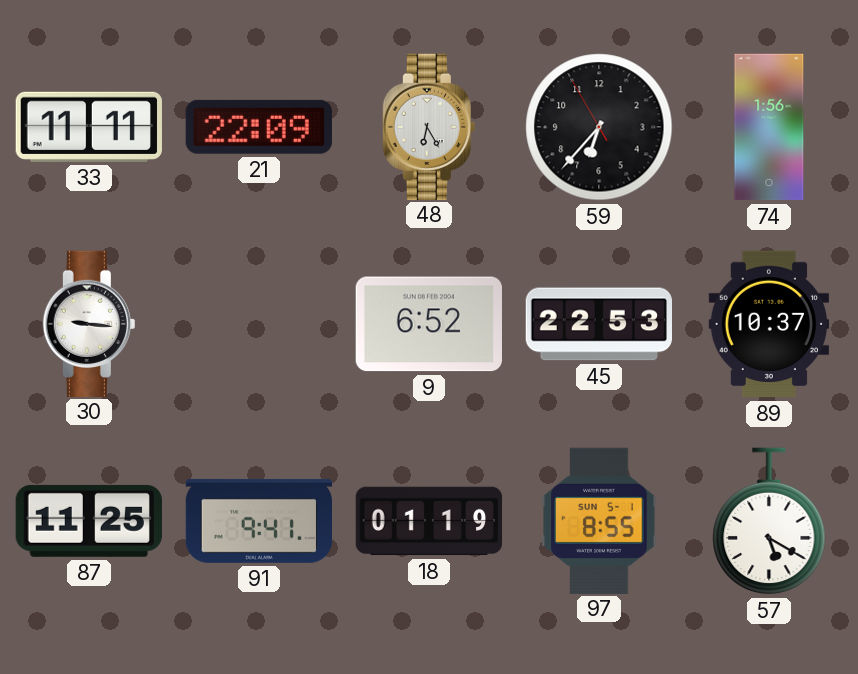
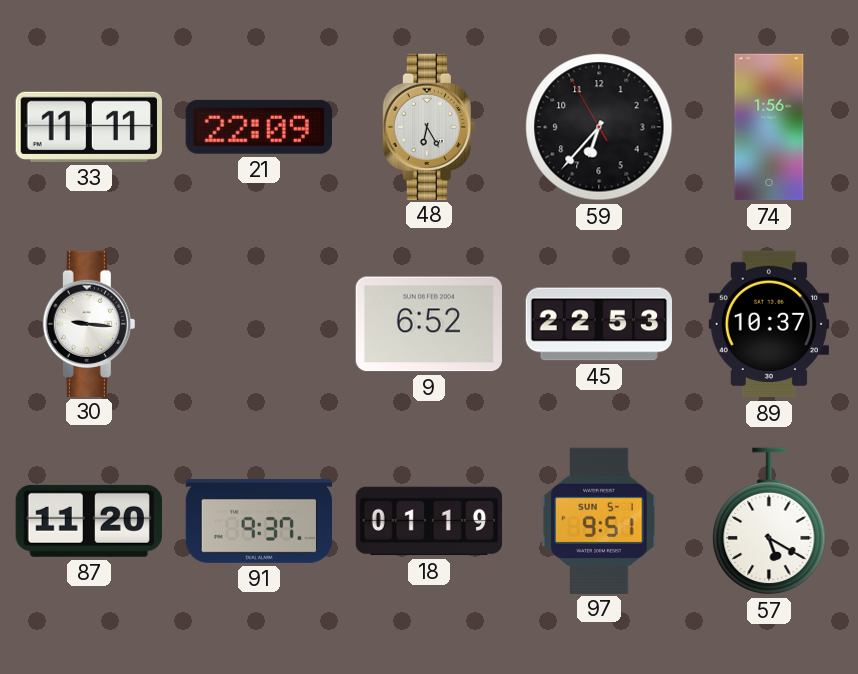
87: 11:25 -> 11:20 (89, 521)
91: 9:41 -> 9:37 (258, 521)
97: 8:55 -> 9:51 (599, 520)
